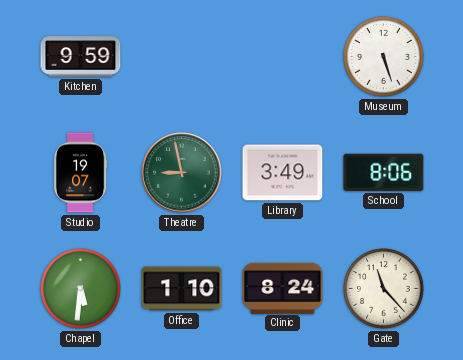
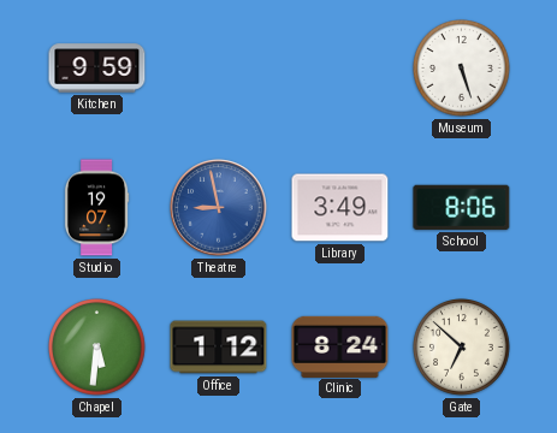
Theatre dial: green -> blue (219, 208)
Office: 1:10 -> 1:12 (219, 348)
Gate: 11:23 -> 6:52 (462, 348)
